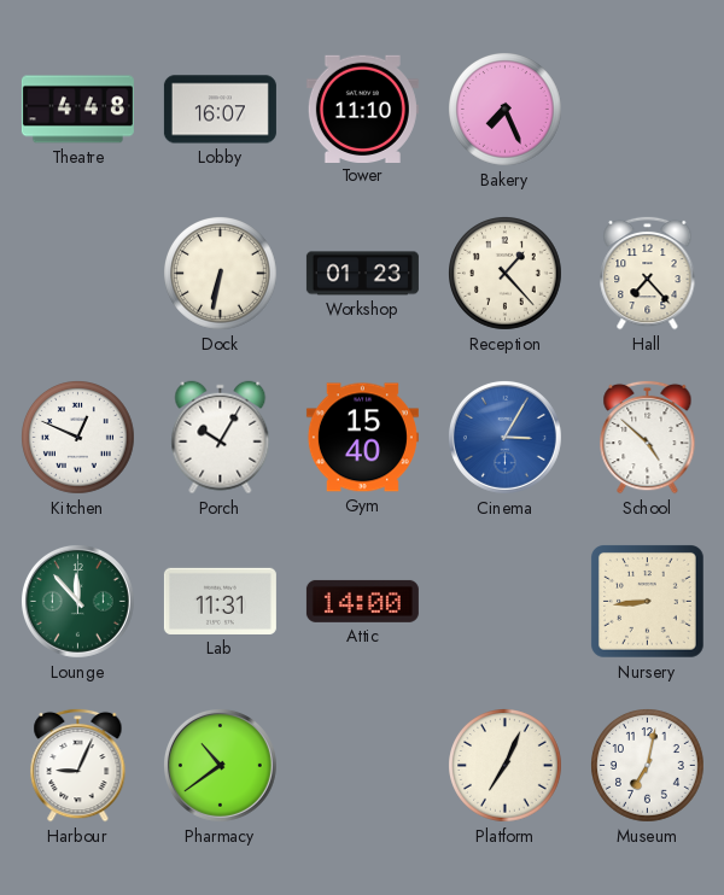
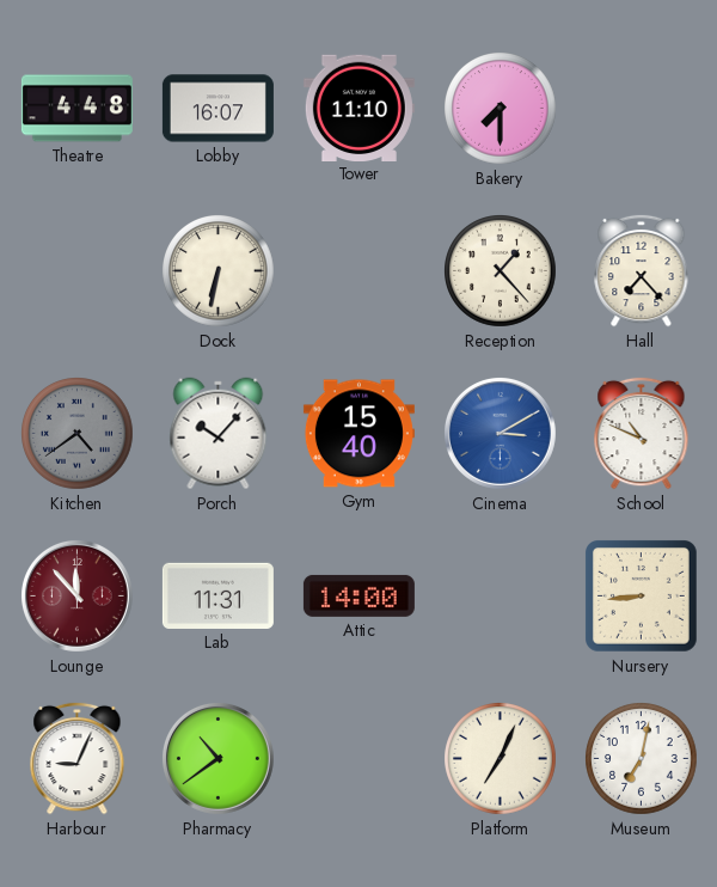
Bakery: 7:26 -> 7:30 (501, 109)
Workshop: 01:23 -> none (362, 274)
Kitchen: 12:49 -> 4:39 (78, 434)
Kitchen dial: white -> grey (78, 434)
Porch: 10:05 -> 10:07 (219, 434)
Cinema: 3:05 -> 3:10 (500, 433)
School: 4:52 -> 10:49 (642, 433)
Lounge dial: green -> burgundy (76, 595)
